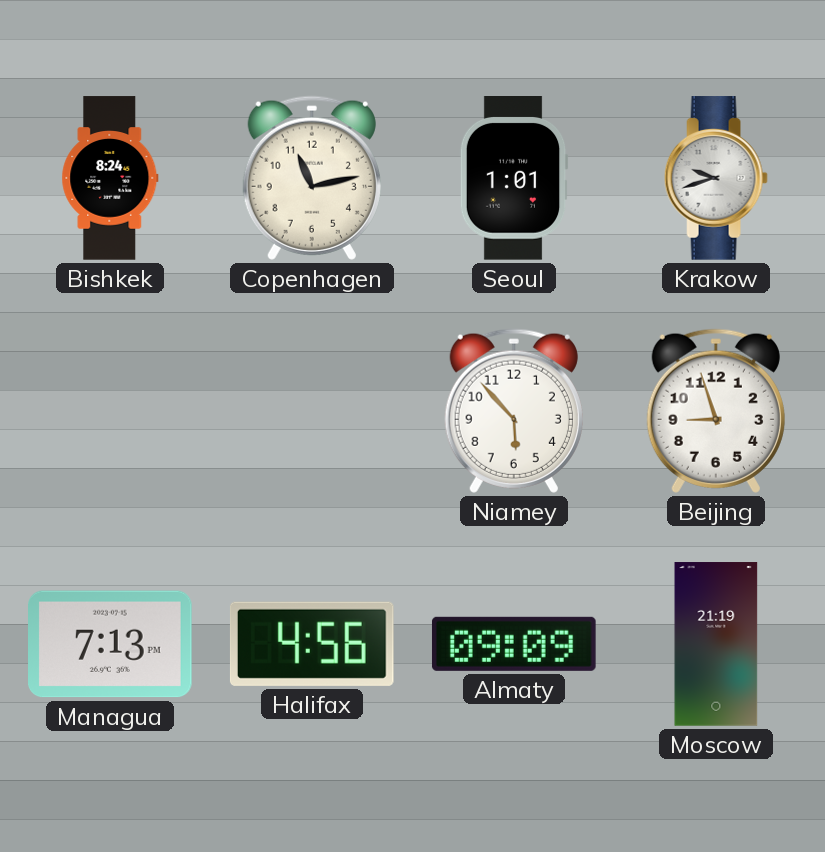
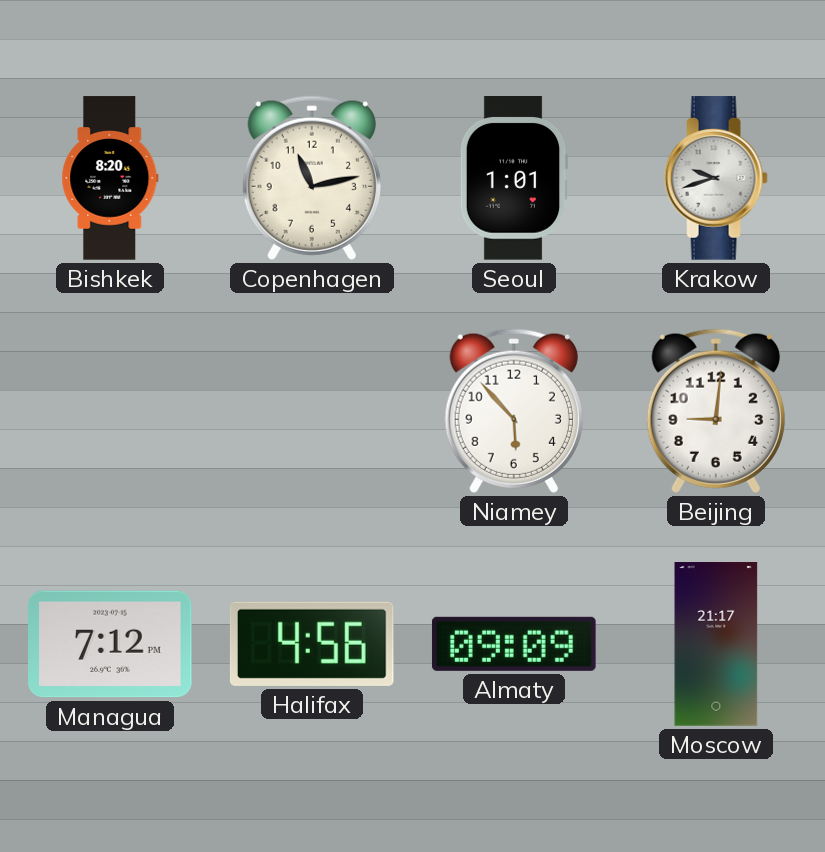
Bishkek: 8:24 -> 8:20 (110, 178)
Beijing: 8:57 -> 9:01 (716, 411)
Managua: 7:13 -> 7:12 (111, 644)
Moscow: 21:19 -> 21:17 (716, 644)
